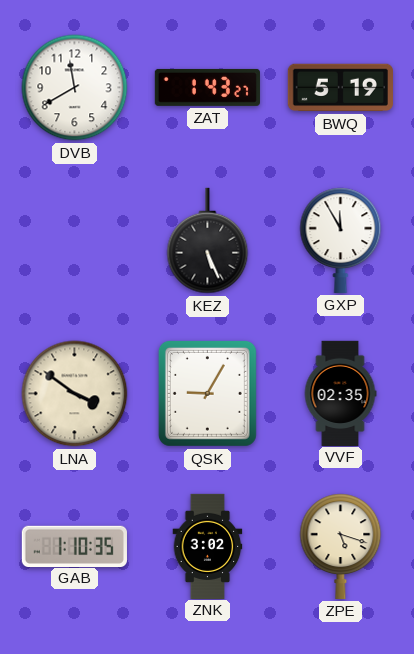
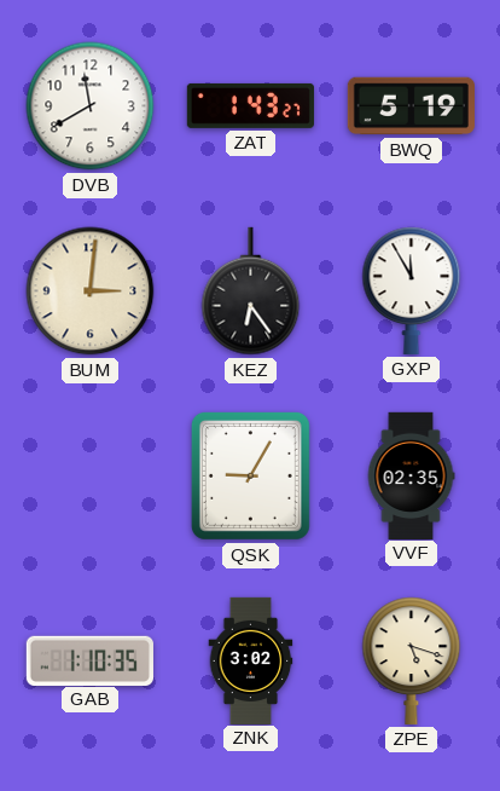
BUM: none -> 3:01 (91, 291)
KEZ: 5:26 -> 6:24 (251, 291)
LNA: 3:51 -> none (75, 394)
